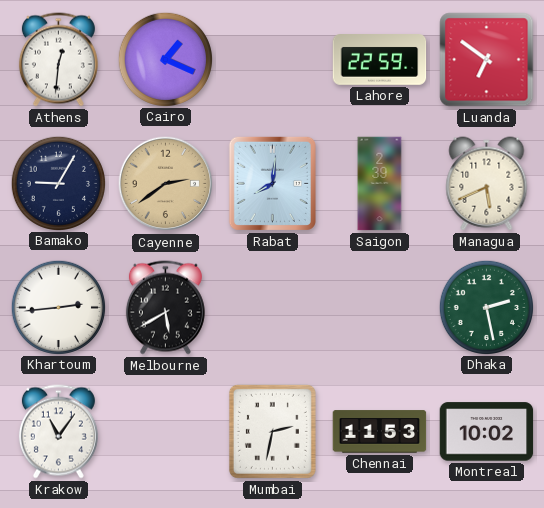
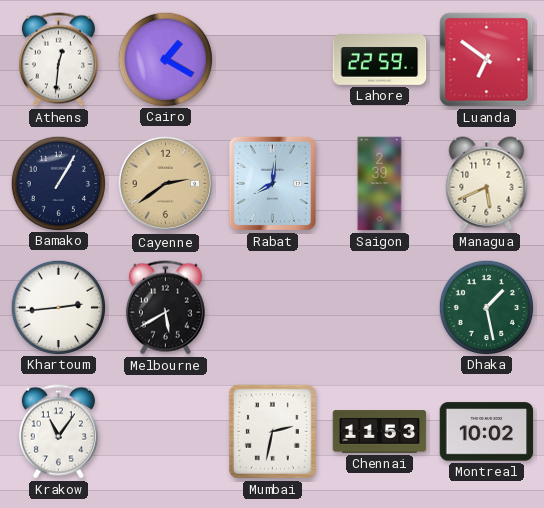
Cairo: 1:19 -> 1:20 (165, 59)
Bamako: 9:05 -> 1:05 (58, 183)
Dhaka: 2:28 -> 1:28 (486, 307)
